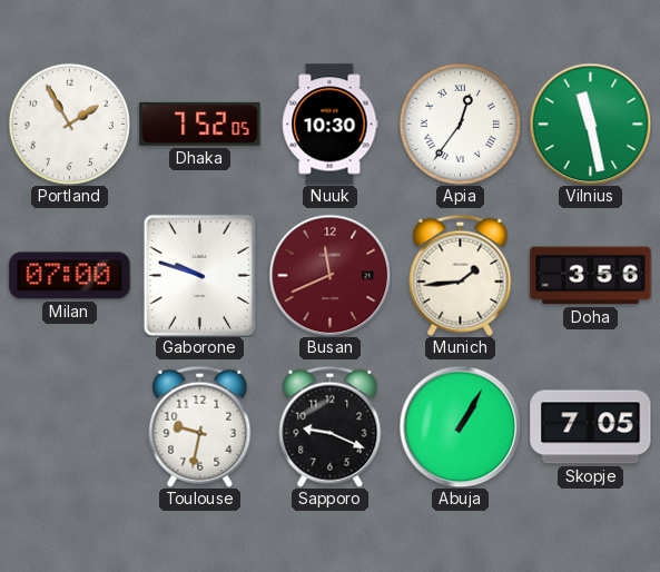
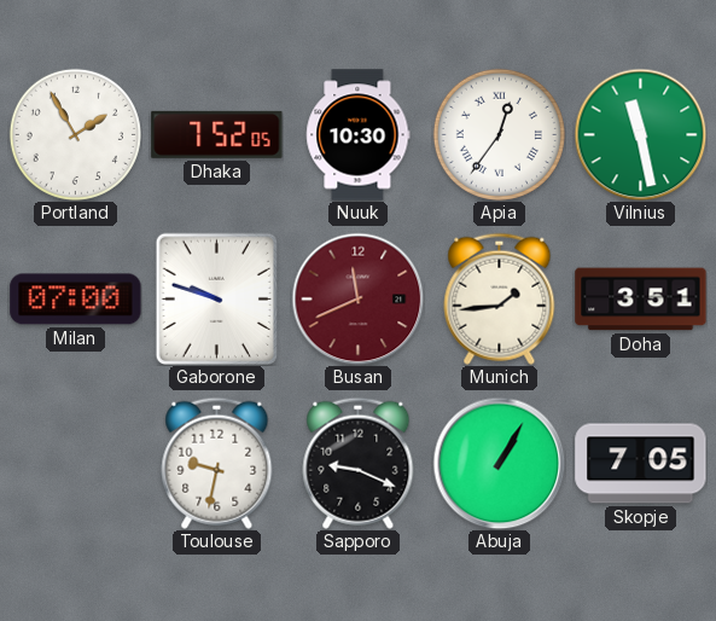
Doha: 3:56 -> 3:51 (641, 300)
